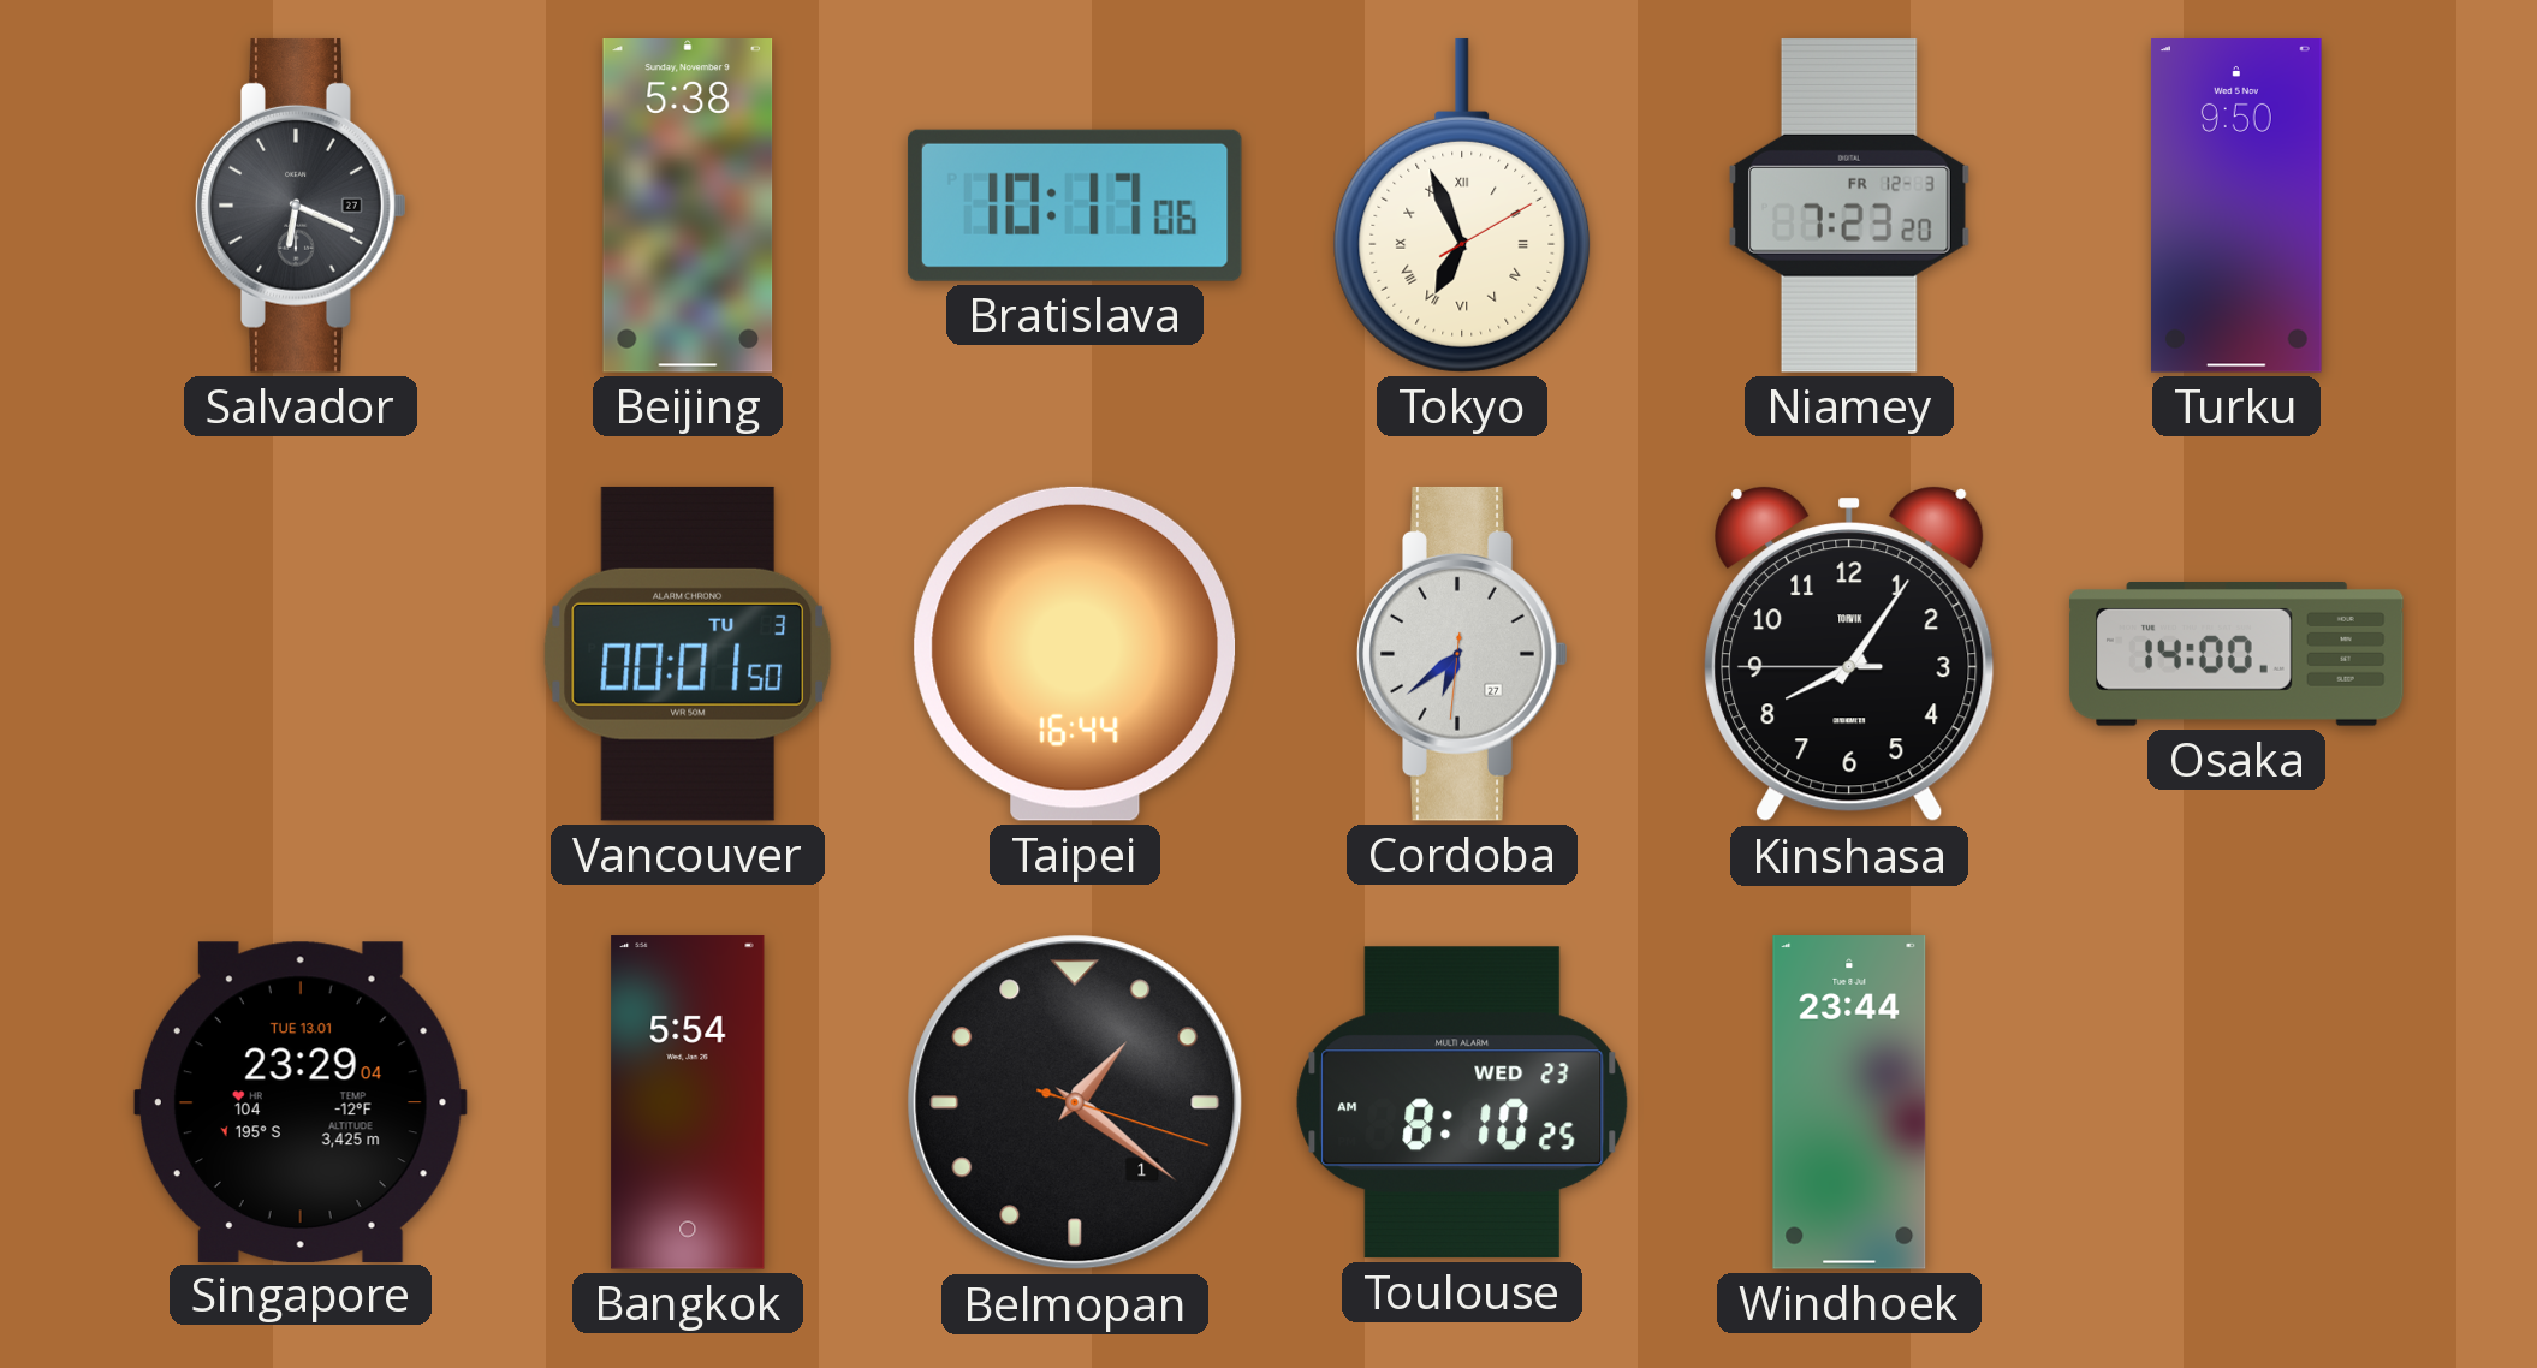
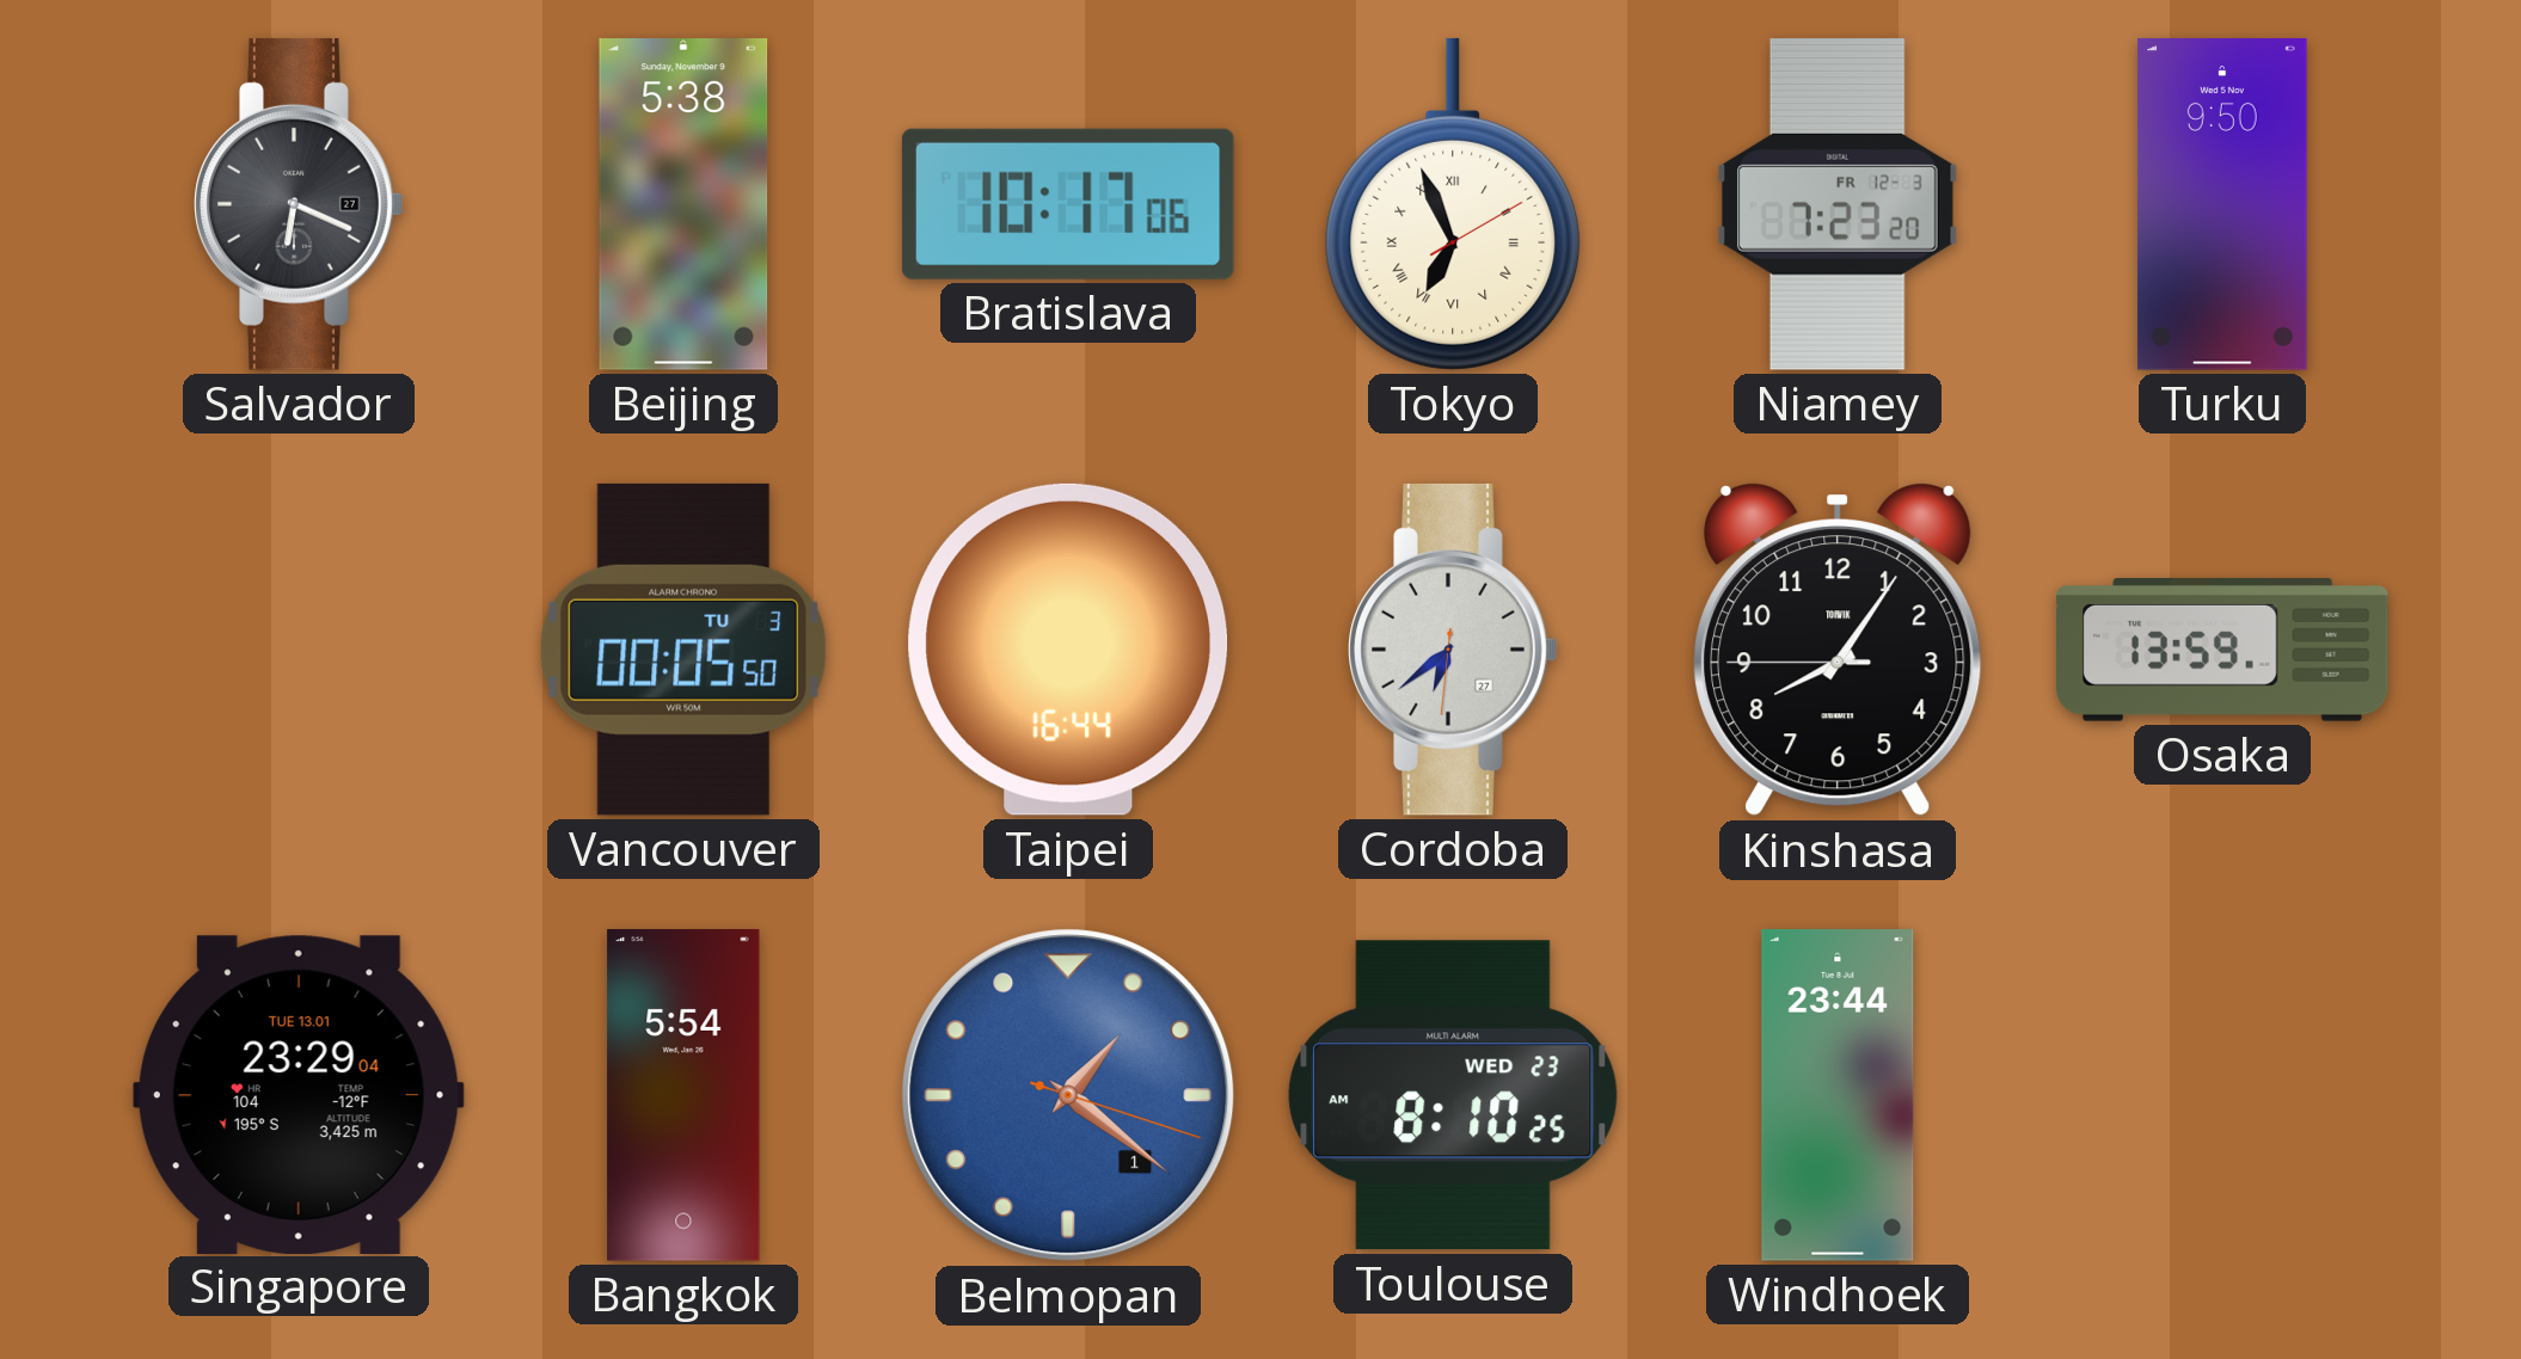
Vancouver: 00:01 -> 00:05 (683, 650)
Osaka: 14:00 -> 13:59 (2222, 651)
Belmopan dial: black -> blue (1068, 1095)
